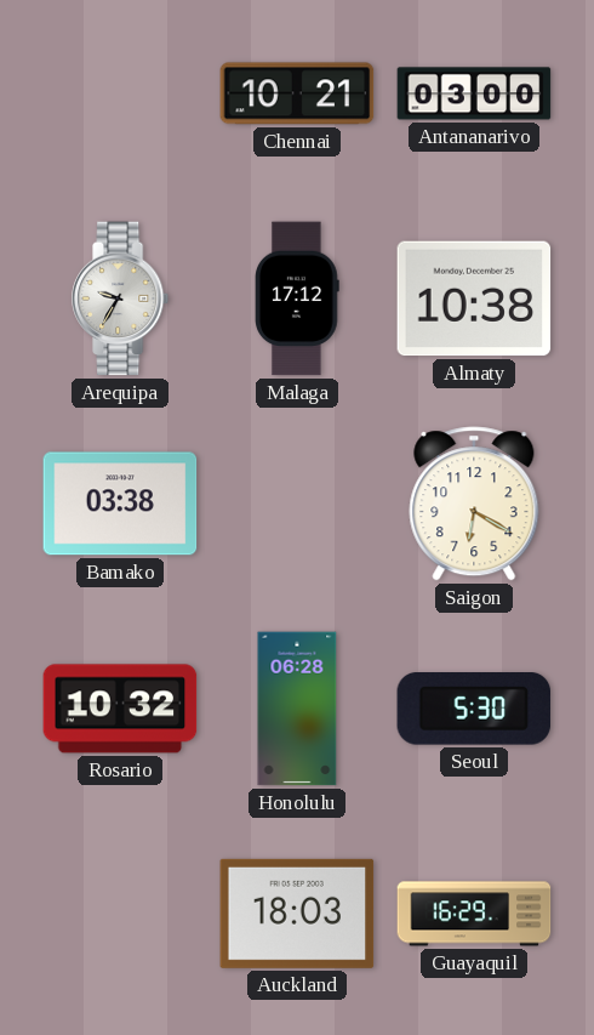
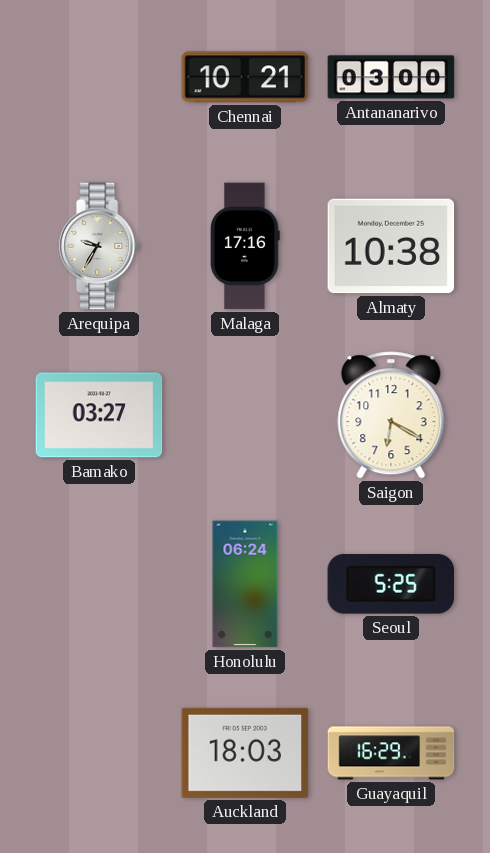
Malaga: 17:12 -> 17:16 (245, 246)
Bamako: 03:38 -> 03:27 (99, 415)
Rosario: 10:32 -> none (120, 709)
Honolulu: 06:28 -> 06:24 (245, 584)
Seoul: 5:30 -> 5:25 (391, 585)
